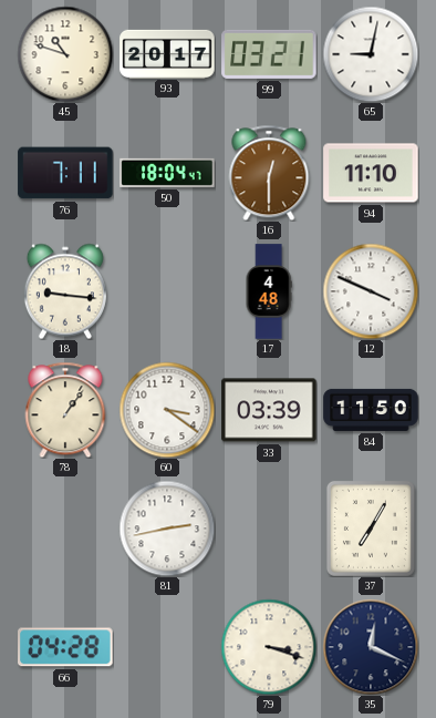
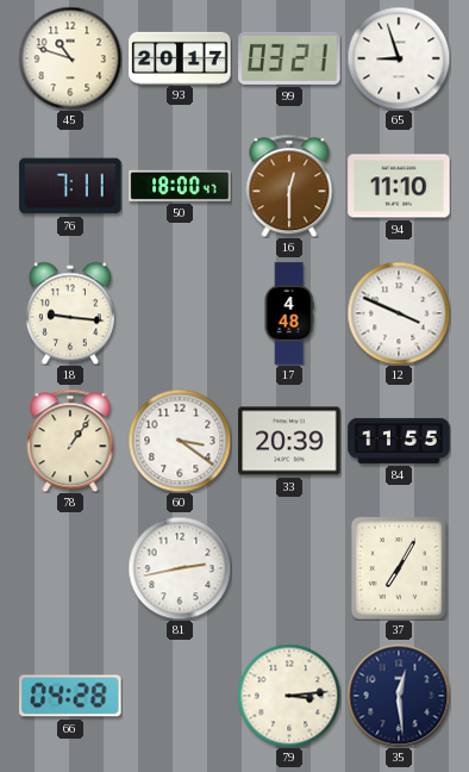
65: 9:02 -> 8:57 (399, 58)
50: 18:04 -> 18:00 (180, 186)
33: 03:39 -> 20:39 (289, 441)
84: 11:50 -> 11:55 (399, 441)
79: 3:18 -> 3:14 (289, 696)
35: 12:19 -> 12:29 (399, 696)
